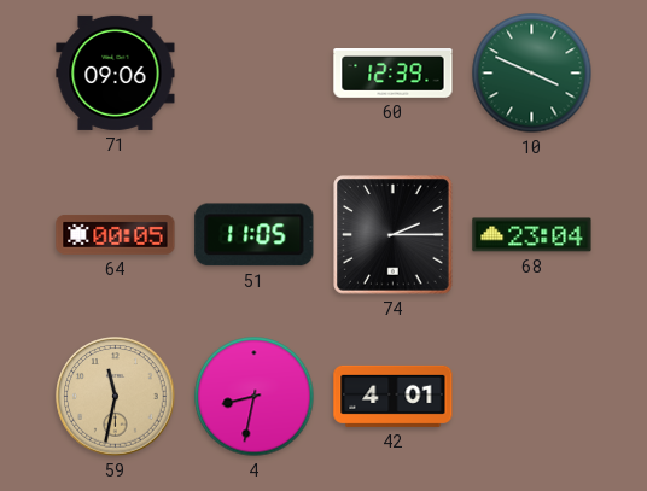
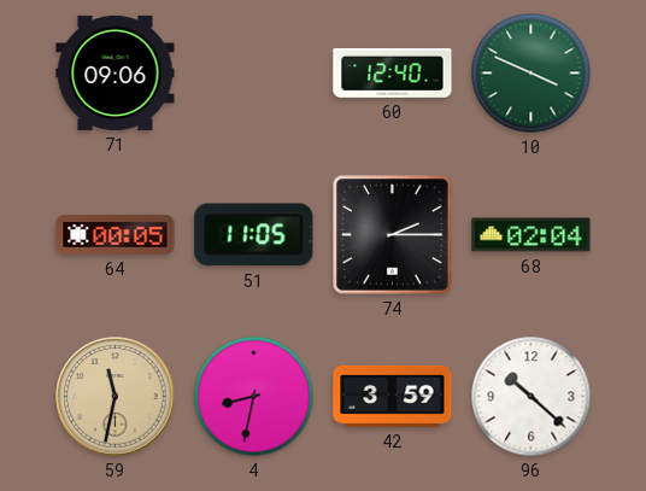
60: 12:39 -> 12:40 (393, 74)
68: 23:04 -> 02:04 (532, 235)
42: 4:01 -> 3:59 (393, 396)
96: none -> 10:22 (532, 397)
